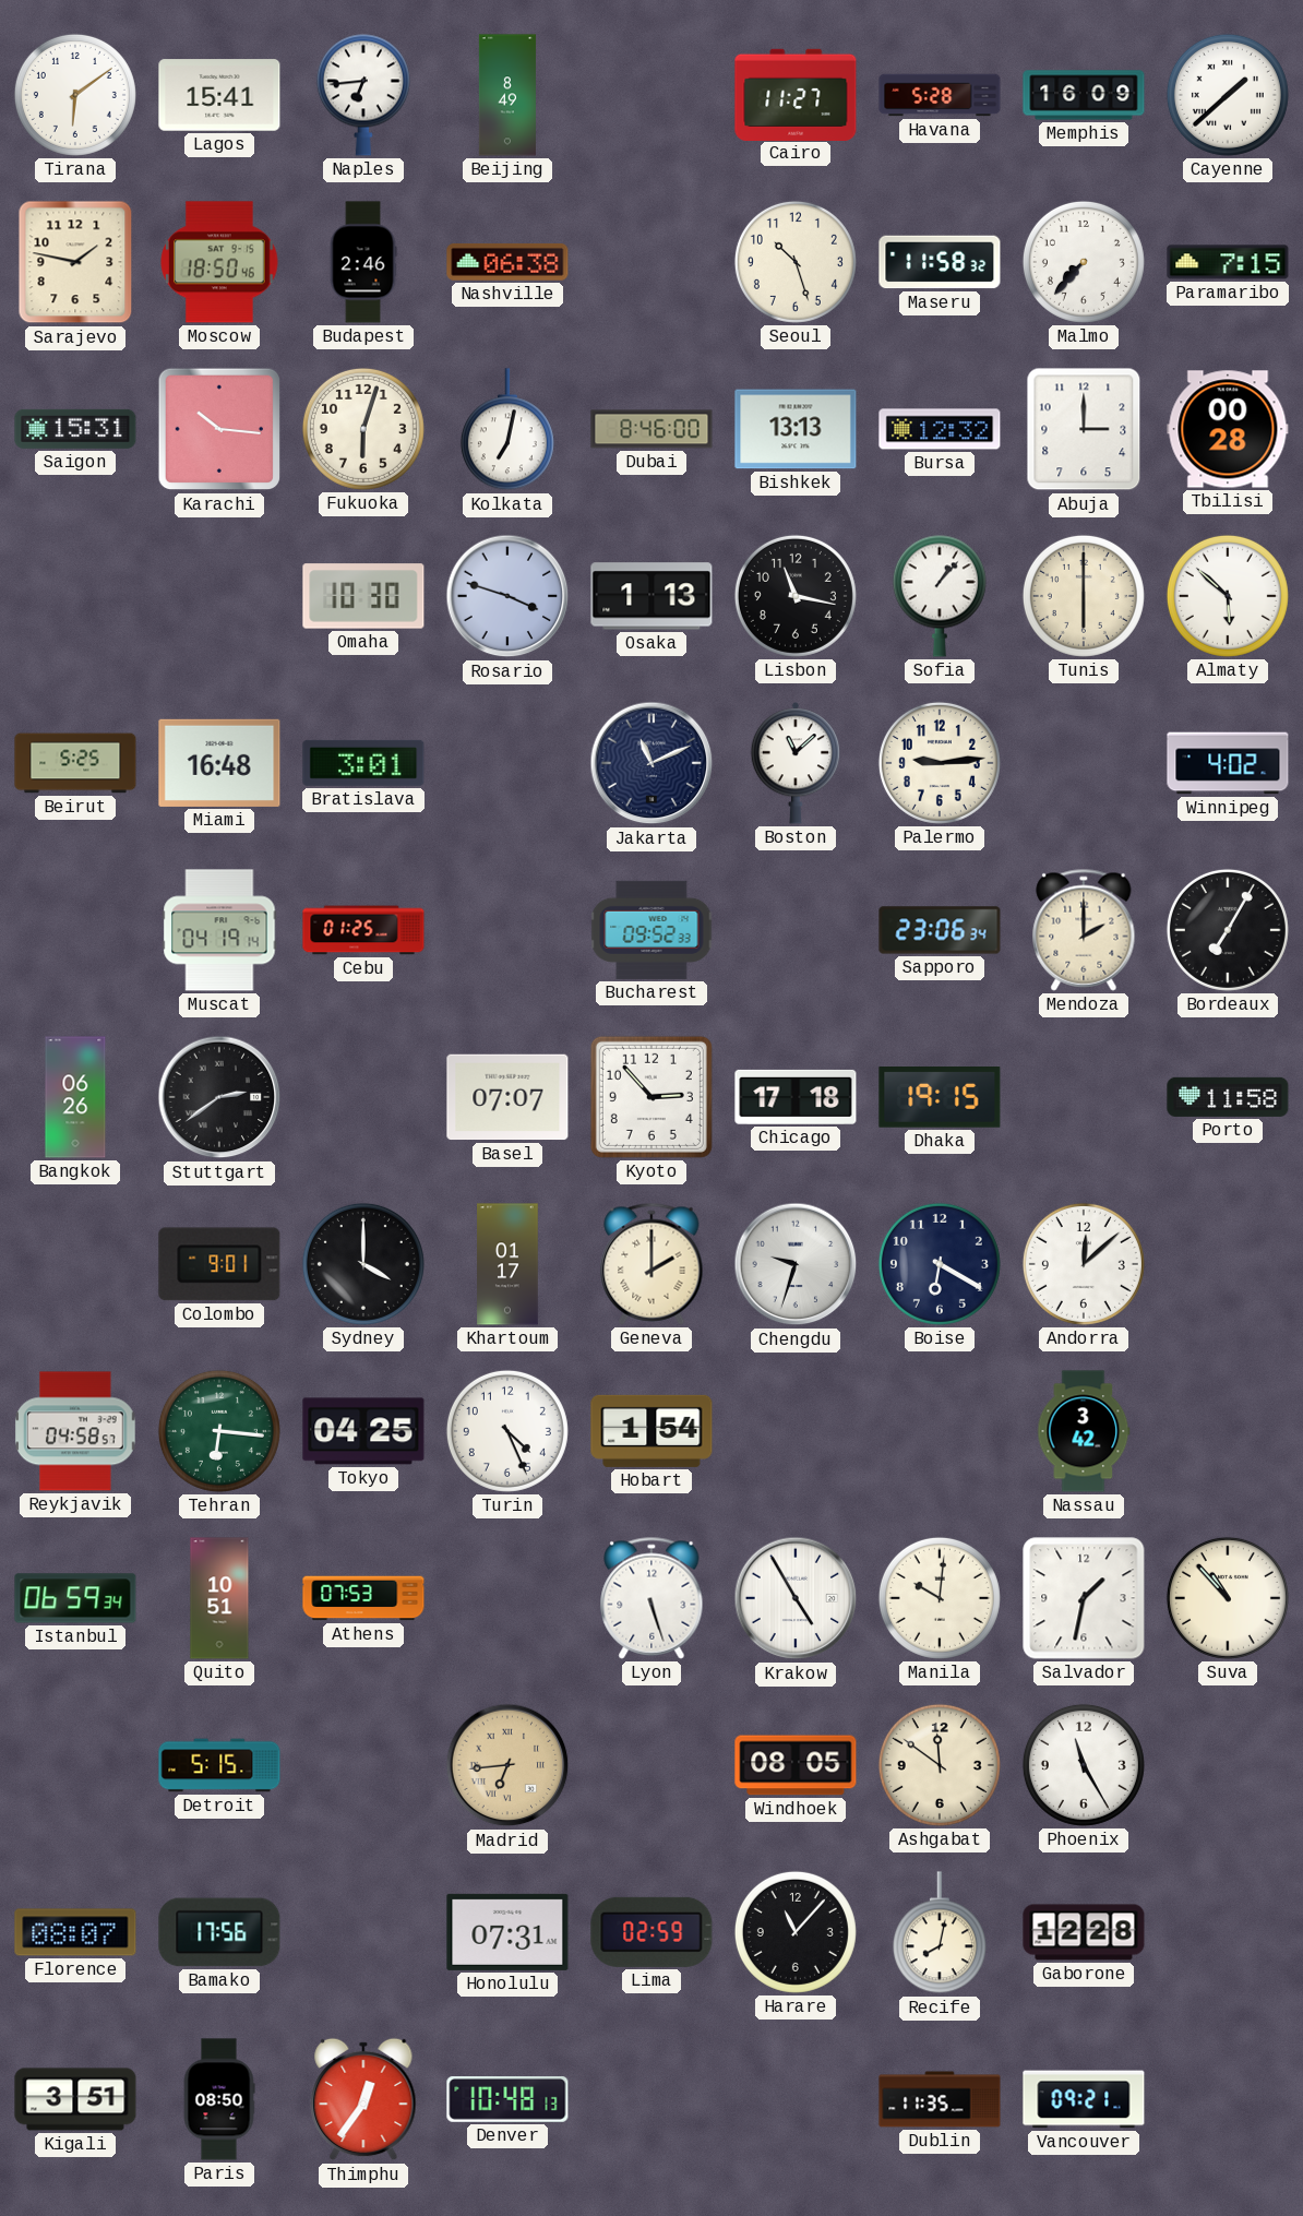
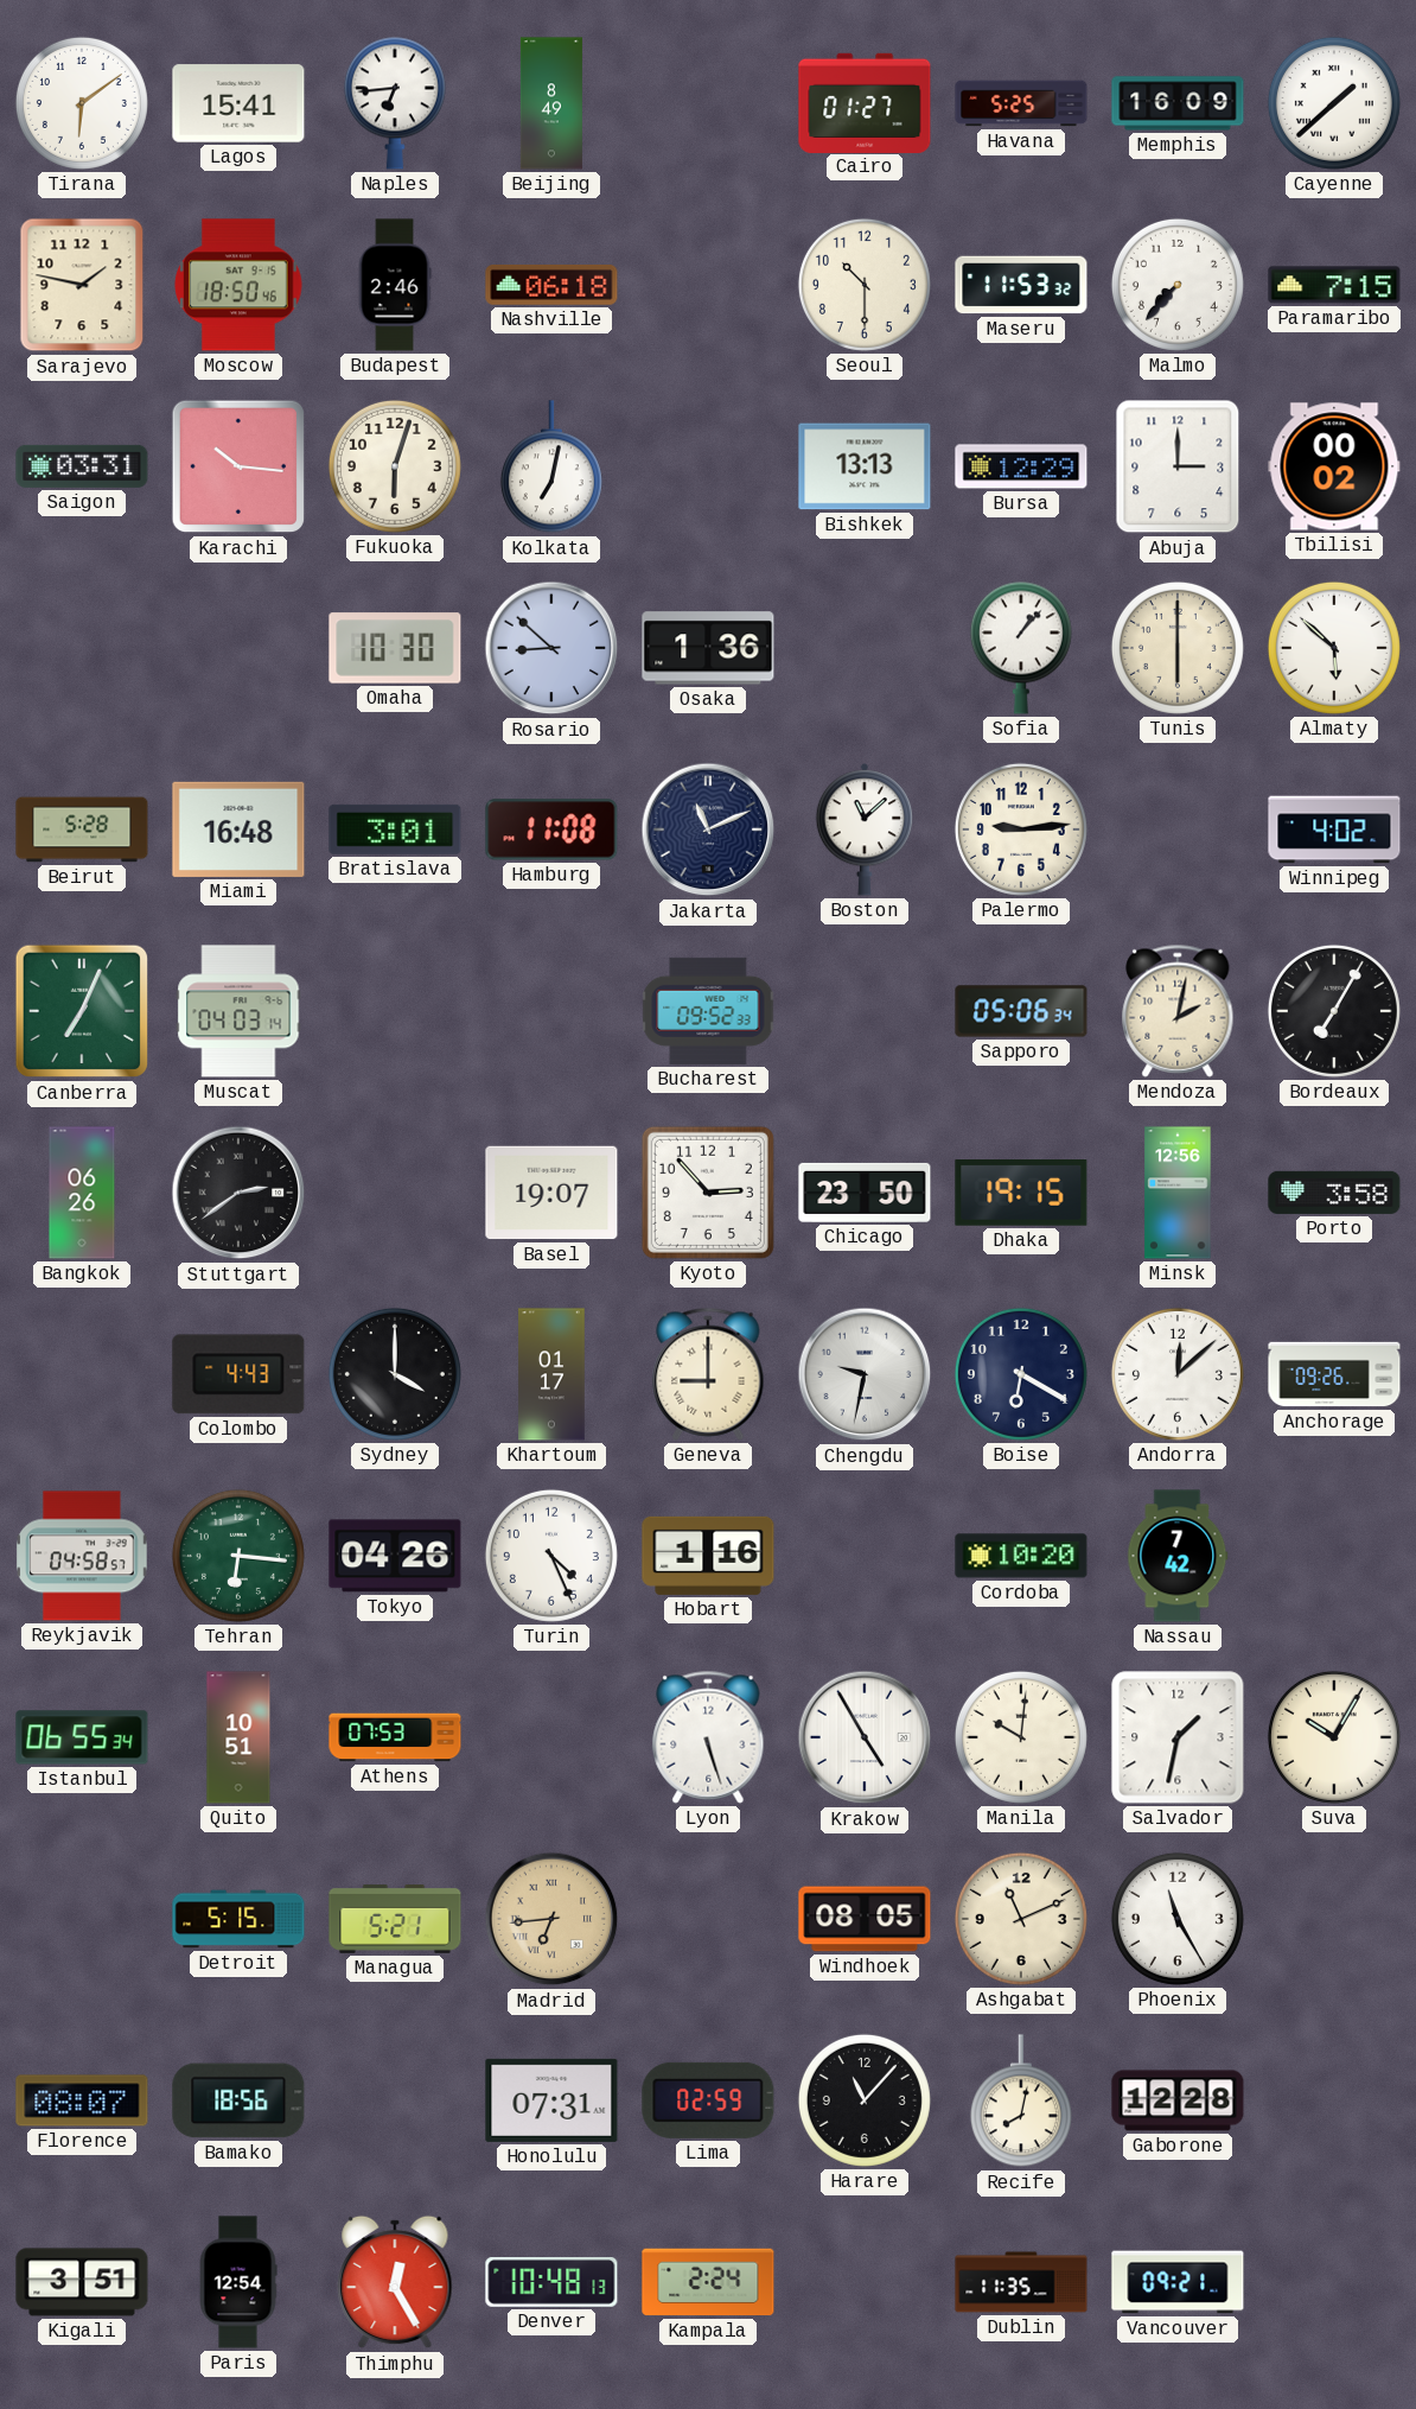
Cairo: 11:27 -> 01:27 (865, 102)
Havana: 5:28 -> 5:25 (1021, 103)
Nashville: 06:38 -> 06:18 (551, 285)
Seoul: 10:27 -> 10:30 (865, 285)
Maseru: 11:58 -> 11:53 (1021, 285)
Saigon: 15:31 -> 03:31 (82, 466)
Dubai: 8:46 -> none (651, 429)
Bursa: 12:32 -> 12:29 (1021, 466)
Tbilisi: 00:28 -> 00:02 (1334, 466)
Rosario: 3:48 -> 8:52 (551, 648)
Osaka: 1:13 -> 1:36 (708, 648)
Lisbon: 11:17 -> none (796, 596)
Beirut: 5:25 -> 5:28 (82, 830)
Hamburg: none -> 11:08 (551, 830)
Canberra: none -> 7:04 (82, 1011)
Muscat: 04:19 -> 04:03 (238, 1011)
Cebu: 01:25 -> none (363, 930)
Sapporo: 23:06 -> 05:06 (1021, 1011)
Mendoza: 2:00 -> 2:02 (1178, 1011)
Basel: 07:07 -> 19:07 (551, 1193)
Chicago: 17:18 -> 23:50 (865, 1193)
Minsk: none -> 12:56 (1178, 1193)
Porto: 11:58 -> 3:58 (1334, 1193)
Colombo: 9:01 -> 4:43 (238, 1374)
Geneva: 2:00 -> 9:00 (708, 1374)
Chengdu: 9:33 -> 9:32 (865, 1374)
Anchorage: none -> 09:26 (1334, 1374)
Tokyo: 04:25 -> 04:26 (395, 1556)
Hobart: 1:54 -> 1:16 (708, 1556)
Cordoba: none -> 10:20 (1021, 1556)
Nassau: 3:42 -> 7:42 (1178, 1556)
Istanbul: 06:59 -> 06:55 (82, 1737)
Suva: 10:53 -> 10:05 (1334, 1737)
Managua: none -> 5:21 (395, 1920)
Ashgabat: 11:51 -> 11:11 (1021, 1919)
Bamako: 17:56 -> 18:56 (238, 2100)
Paris: 08:50 -> 12:54 (238, 2282)
Thimphu: 12:36 -> 12:25 (395, 2282)
Kampala: none -> 2:24 (708, 2282)
